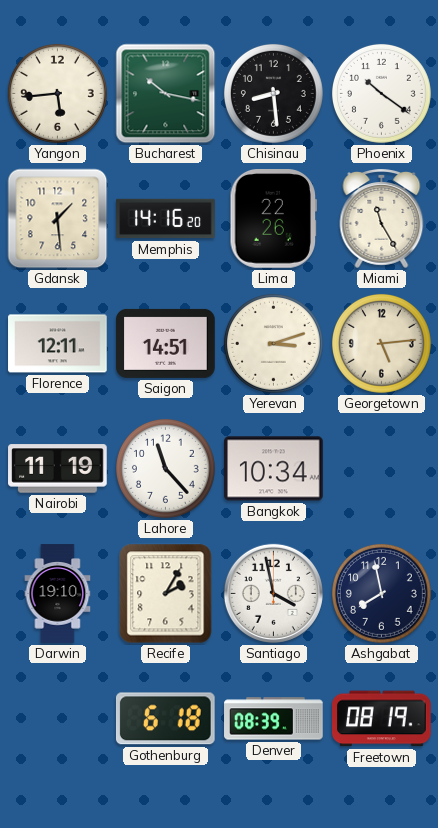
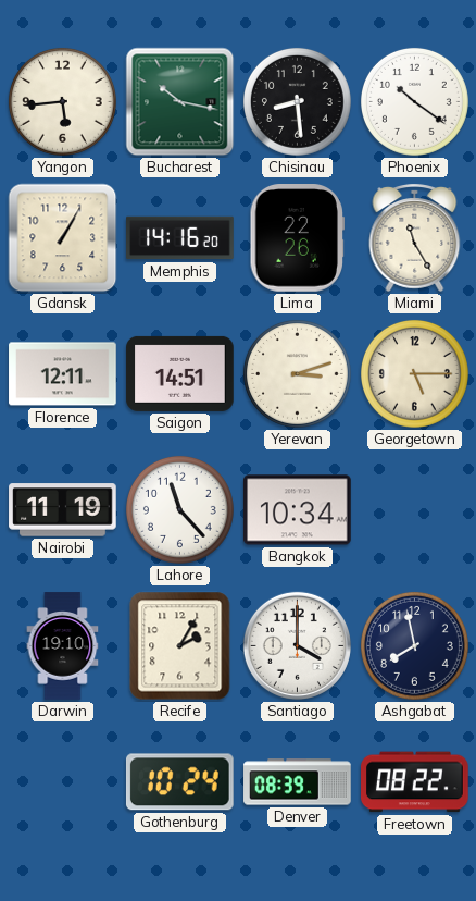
Gdansk: 1:29 -> 1:05 (63, 238)
Georgetown: 5:14 -> 5:15 (414, 373)
Santiago: 3:58 -> 4:00 (297, 645)
Gothenburg: 6:18 -> 10:24 (179, 782)
Freetown: 08:19 -> 08:22 (415, 782)
